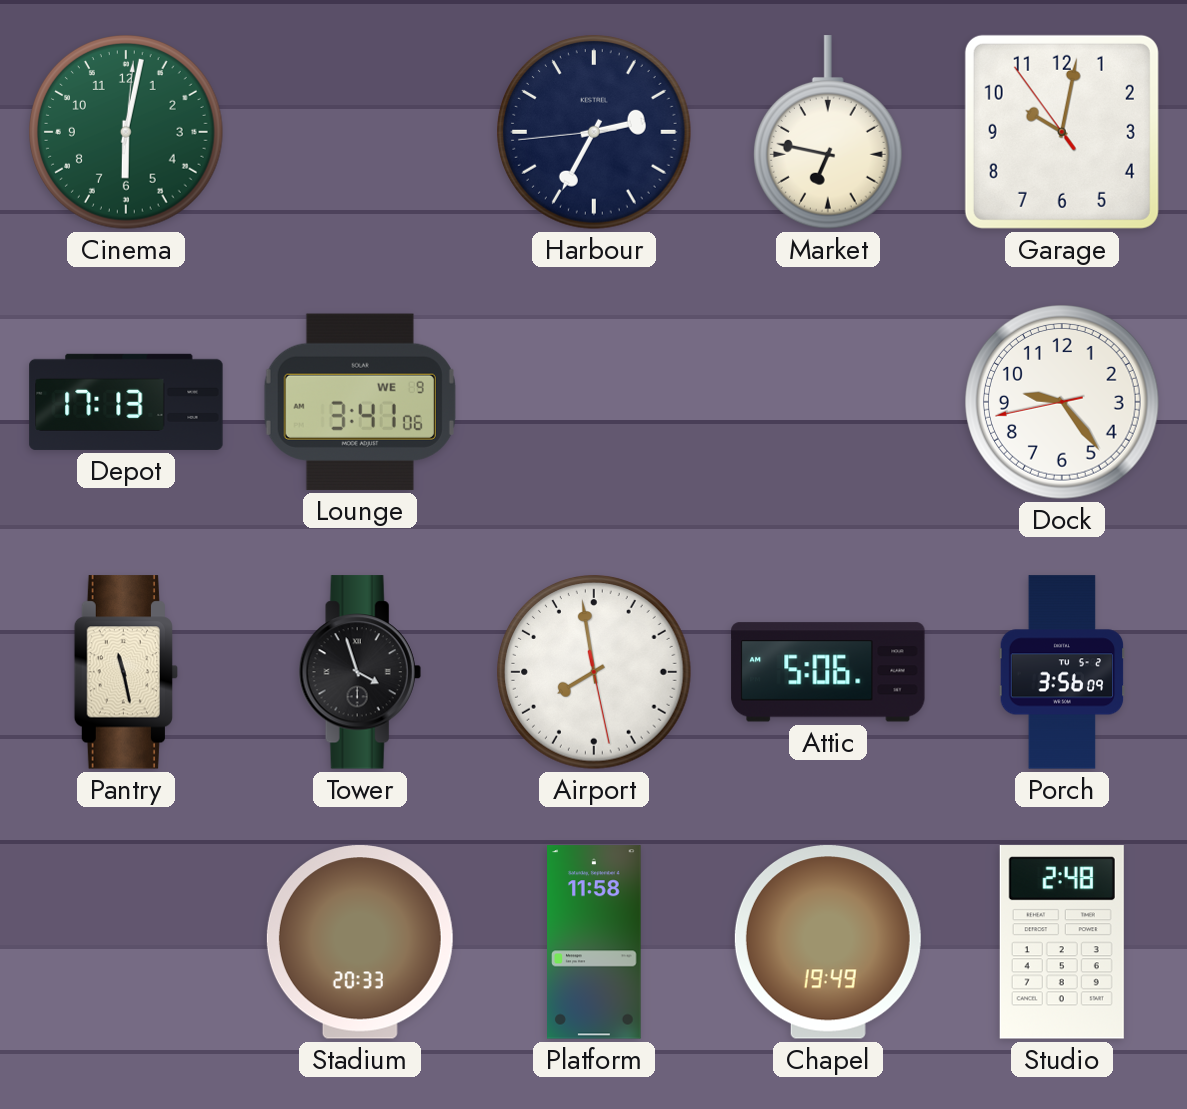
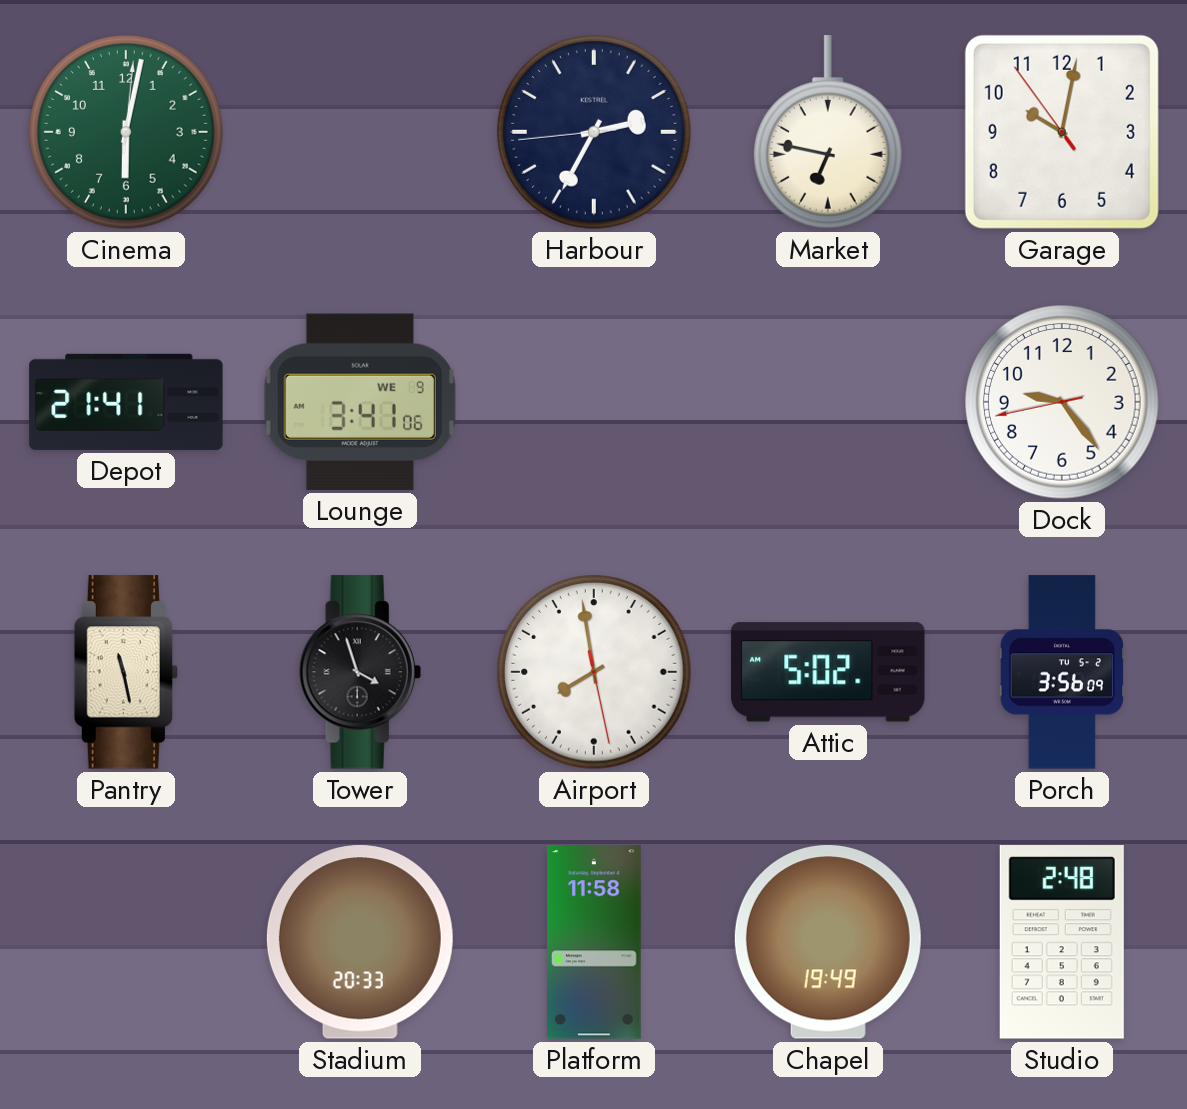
Depot: 17:13 -> 21:41 (126, 402)
Attic: 5:06 -> 5:02 (828, 672)
